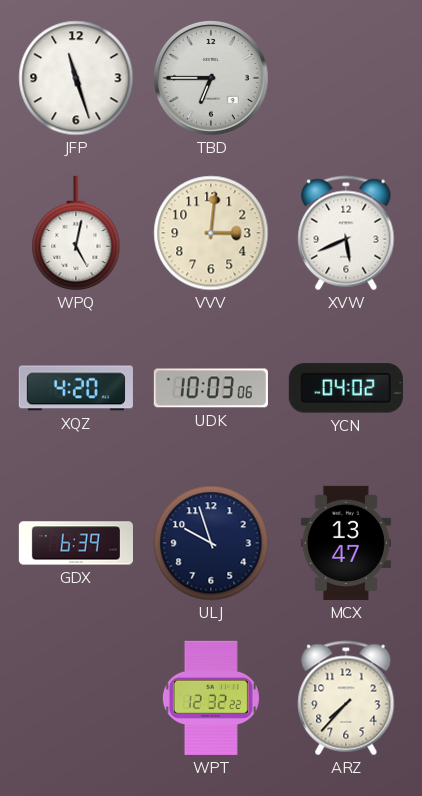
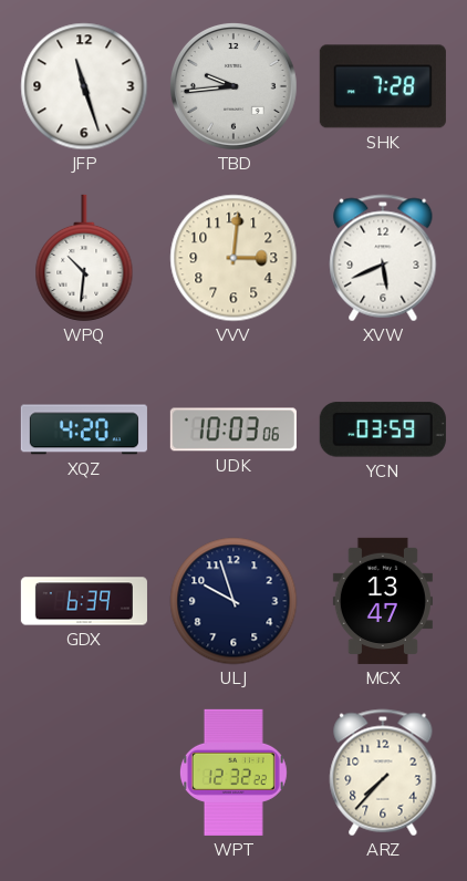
TBD: 6:45 -> 9:44 (233, 86)
SHK: none -> 7:28 (383, 86)
WPQ: 5:02 -> 10:31 (84, 258)
YCN: 04:02 -> 03:59 (383, 429)
